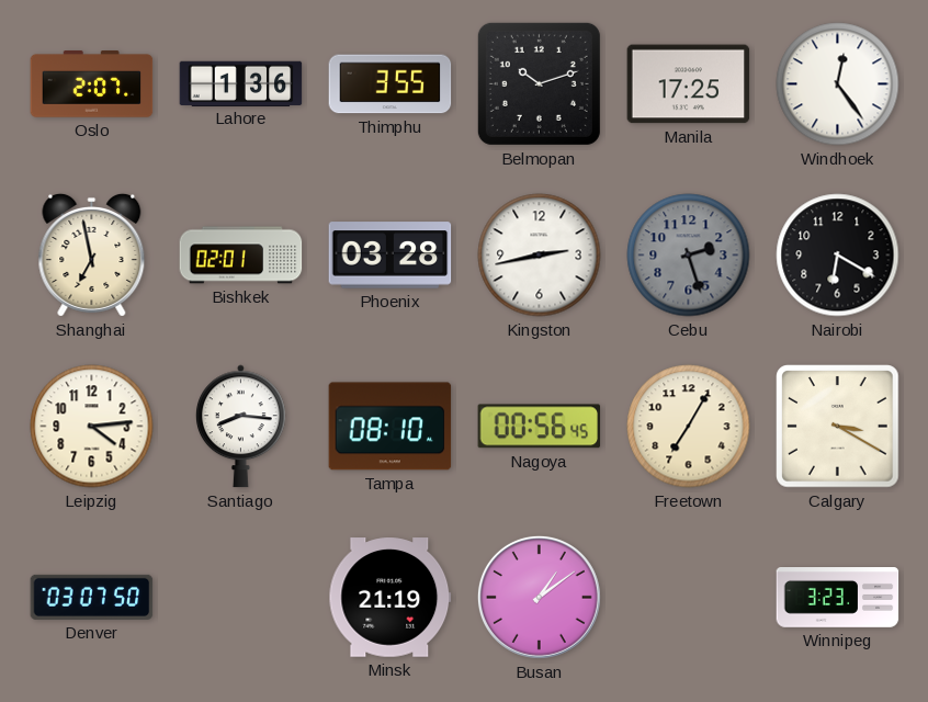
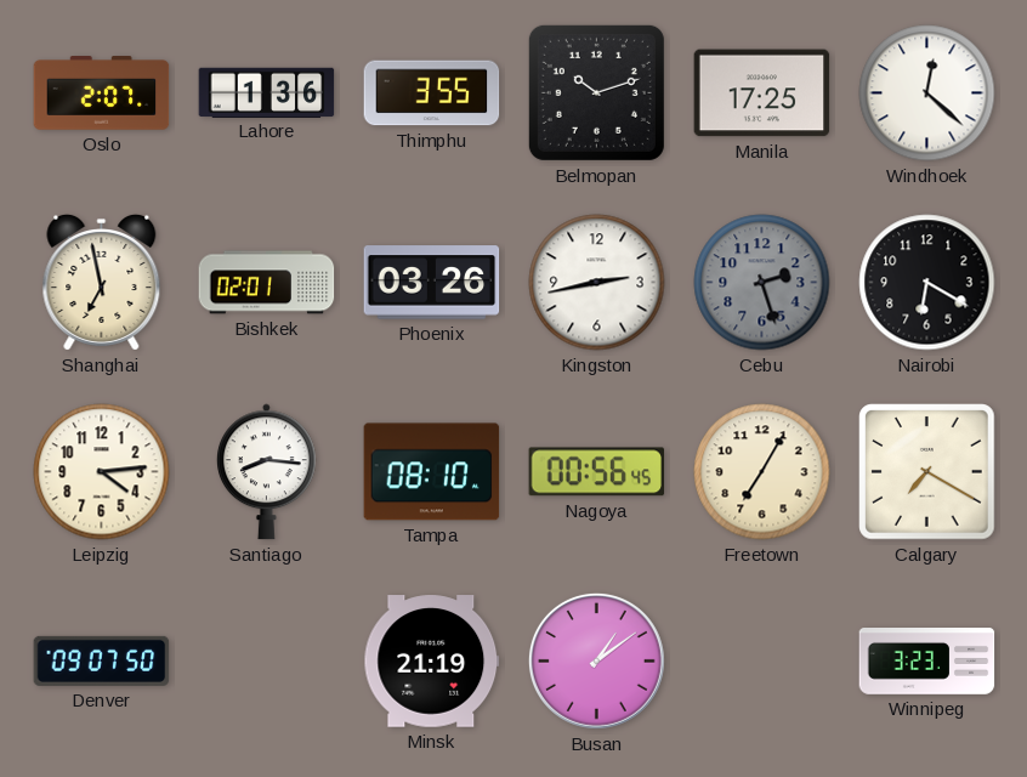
Windhoek: 12:24 -> 12:22 (927, 93)
Phoenix: 03:28 -> 03:26 (432, 283)
Calgary: 3:20 -> 7:20 (927, 472)
Denver: 03:07 -> 09:07 (102, 660)
